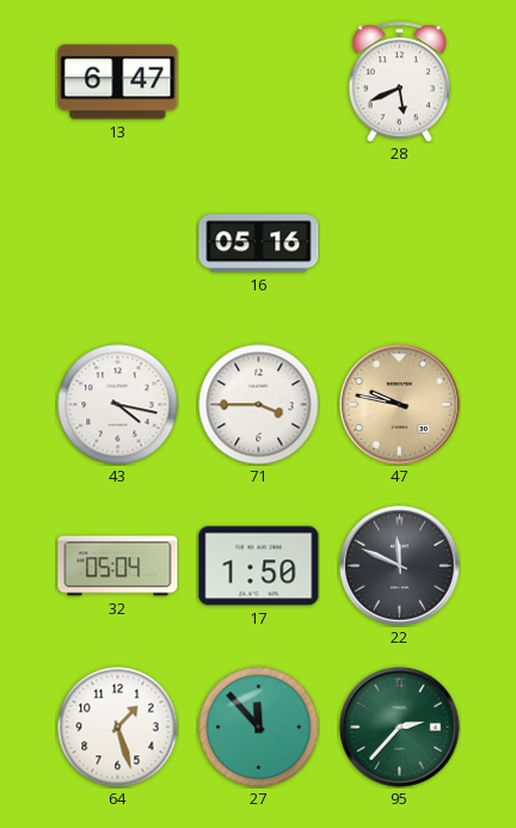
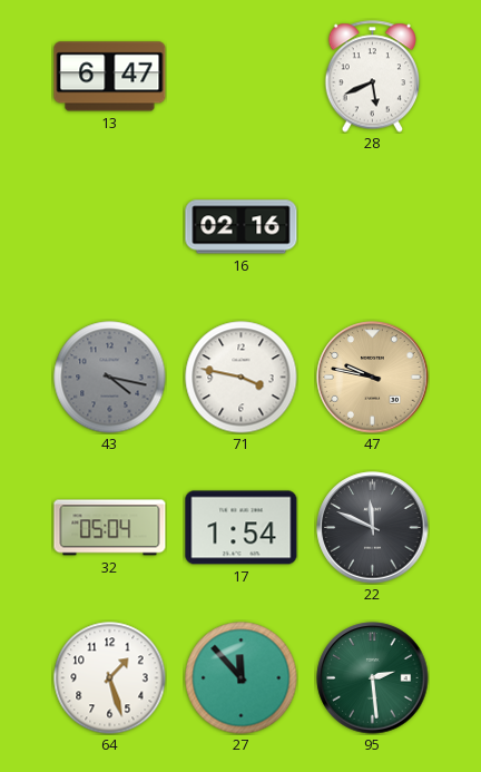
16: 05:16 -> 02:16 (242, 227)
43 dial: white -> grey (110, 378)
71: 3:45 -> 3:47 (242, 378)
17: 1:50 -> 1:54 (242, 528)
95: 2:37 -> 2:29 (373, 678)
